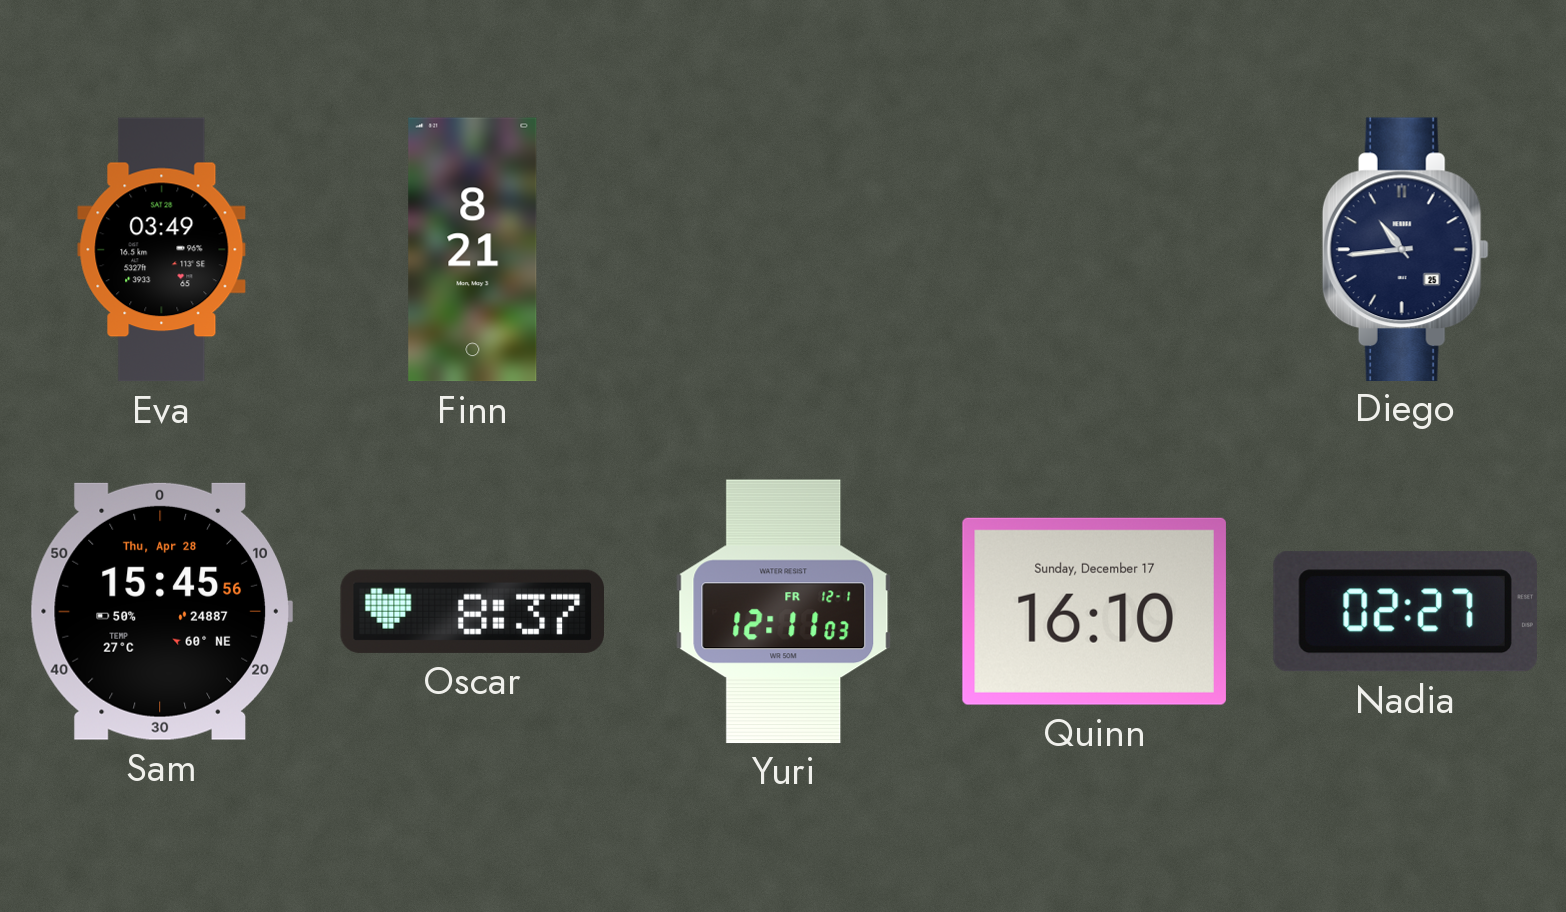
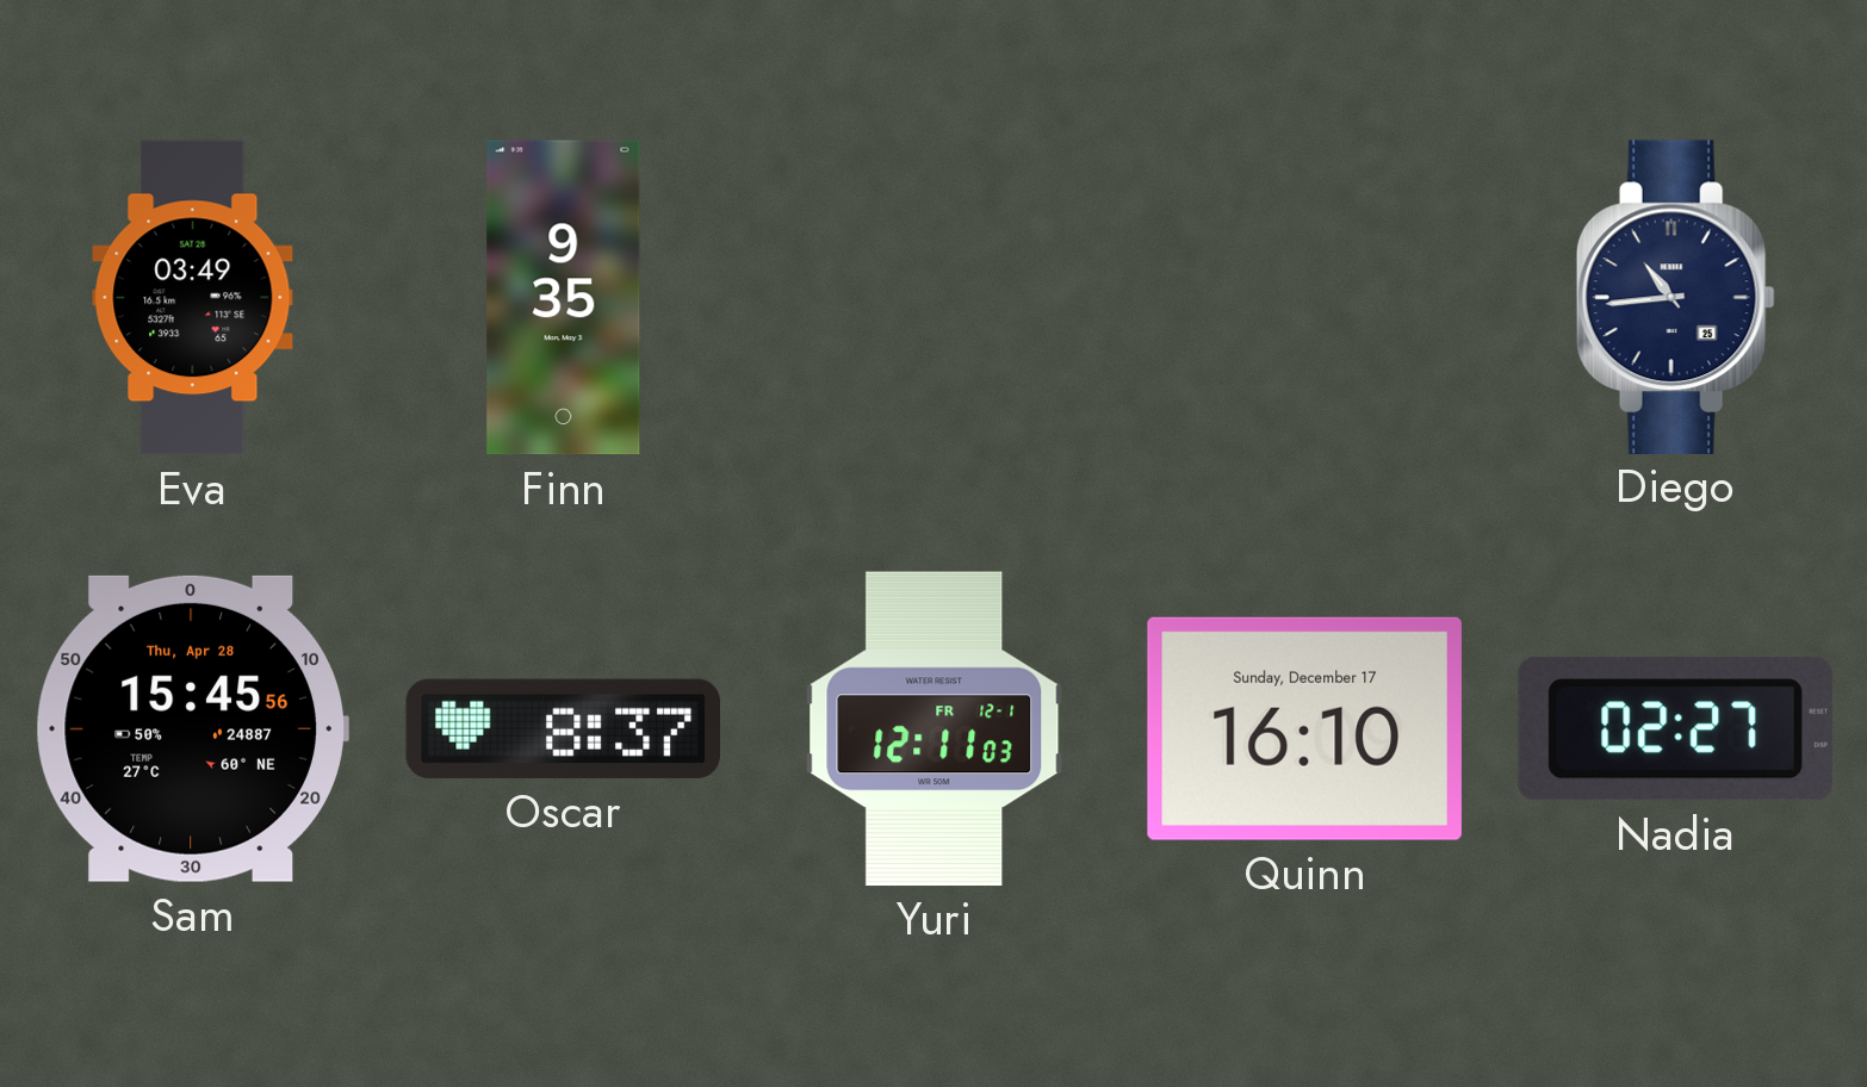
Finn: 8:21 -> 9:35 (564, 298)
